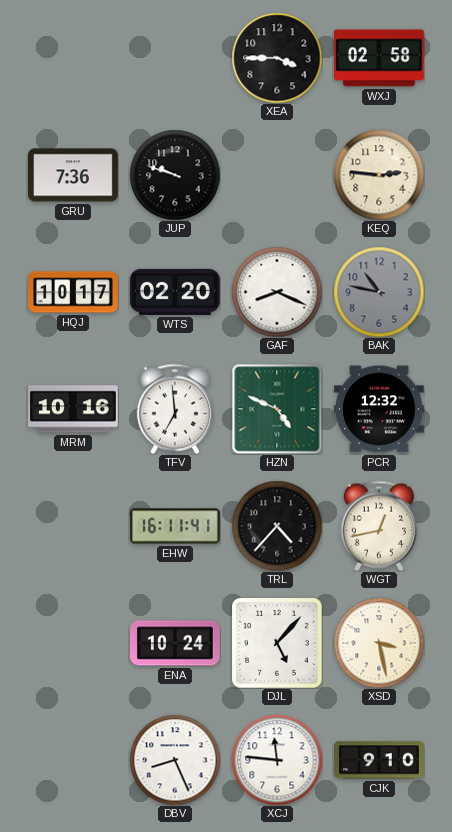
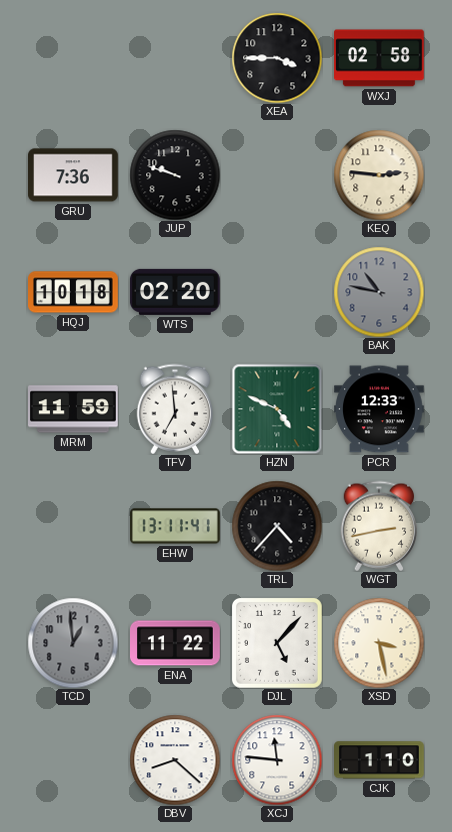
HQJ: 10:17 -> 10:18 (74, 292)
GAF: 8:19 -> none (277, 292)
MRM: 10:16 -> 11:59 (74, 409)
PCR: 12:32 -> 12:33 (380, 409)
EHW: 16:11 -> 13:11 (175, 526)
WGT: 12:43 -> 2:43 (378, 526)
TCD: none -> 12:59 (73, 643)
ENA: 10:24 -> 11:22 (176, 643)
DBV: 8:26 -> 8:22 (175, 760)
CJK: 9:10 -> 1:10 (380, 760)
